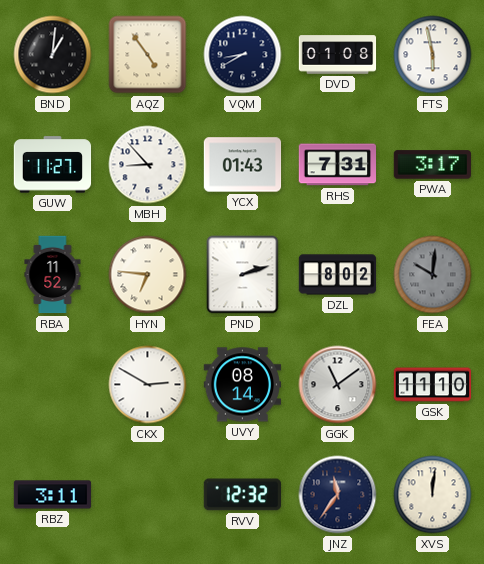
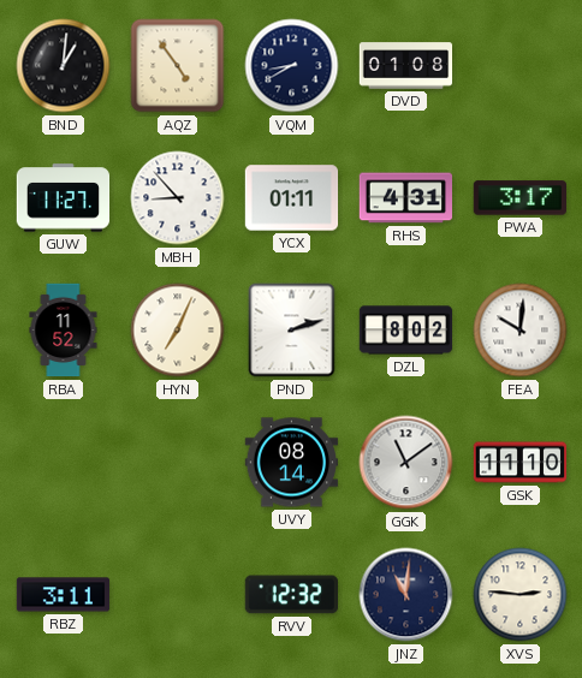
FTS: 5:58 -> none (433, 55)
YCX: 01:43 -> 01:11 (292, 198)
RHS: 7:31 -> 4:31 (406, 198)
HYN: 6:46 -> 7:04 (178, 331)
FEA dial: grey -> white (521, 331)
CKX: 2:50 -> none (148, 385)
JNZ: 11:36 -> 11:01 (406, 595)
XVS: 12:01 -> 2:46 (521, 595)
